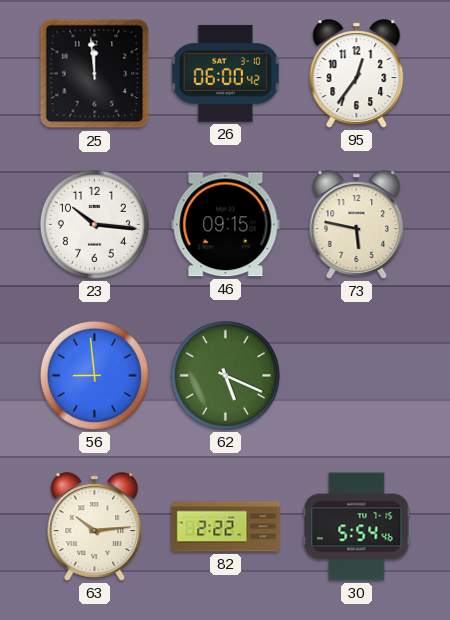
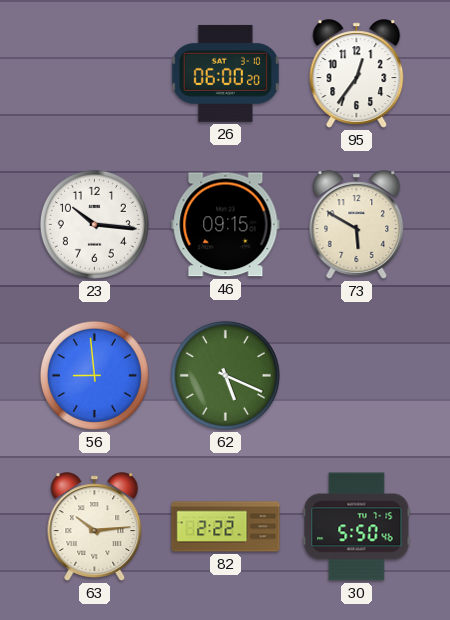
25: 11:59 -> none (95, 74)
26: 06:00:42 -> 06:00:20 (225, 73)
73: 5:47 -> 5:50 (357, 225)
30: 5:54 -> 5:50 (357, 527)
